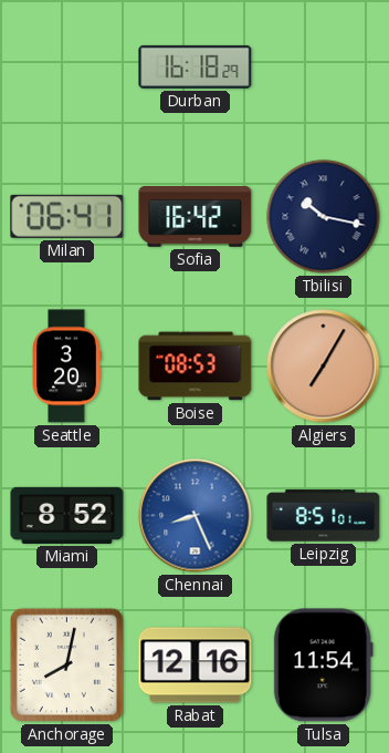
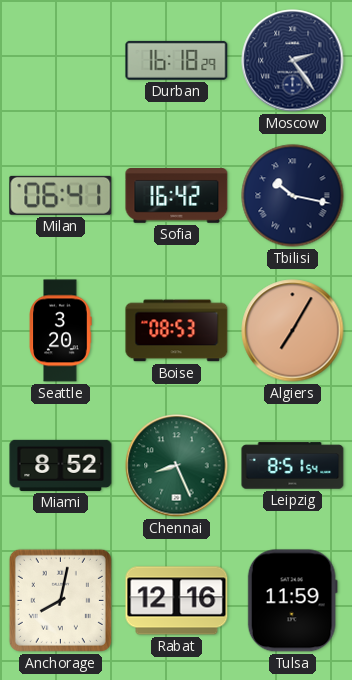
Moscow: none -> 2:24 (293, 61)
Chennai dial: blue -> green (177, 466)
Leipzig: 8:51:01 -> 8:51:54 (293, 466)
Tulsa: 11:54 -> 11:59 (292, 601)
